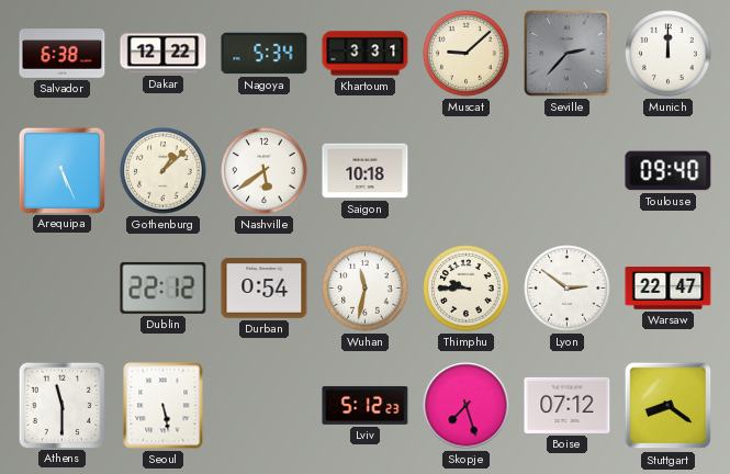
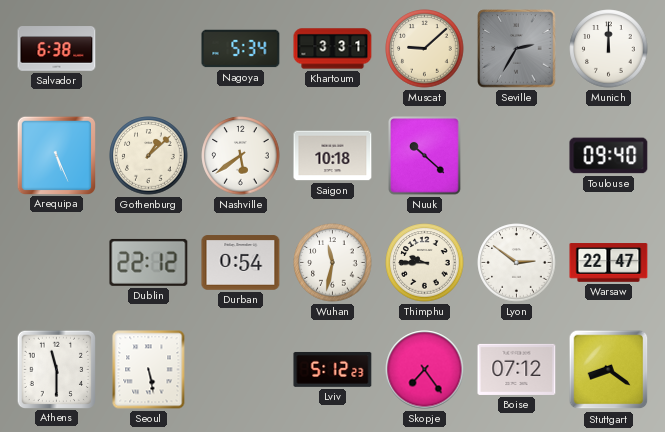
Dakar: 12:22 -> none (164, 54)
Seville: 2:37 -> 2:35 (517, 49)
Nuuk: none -> 10:22 (425, 156)
Skopje: 7:27 -> 7:24 (425, 370)
